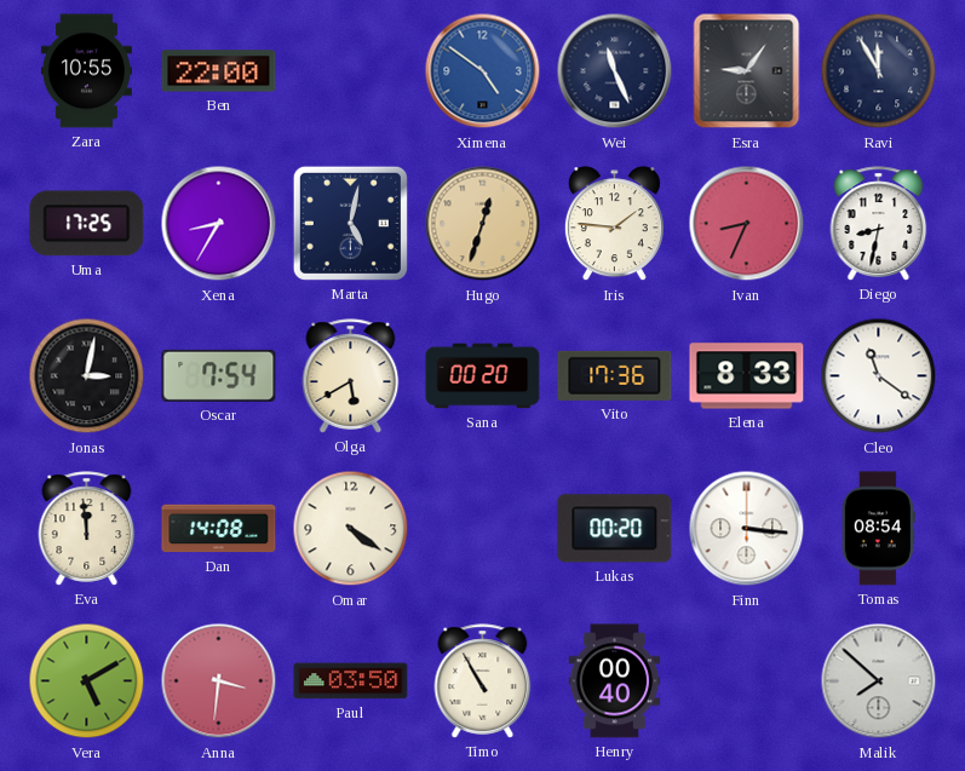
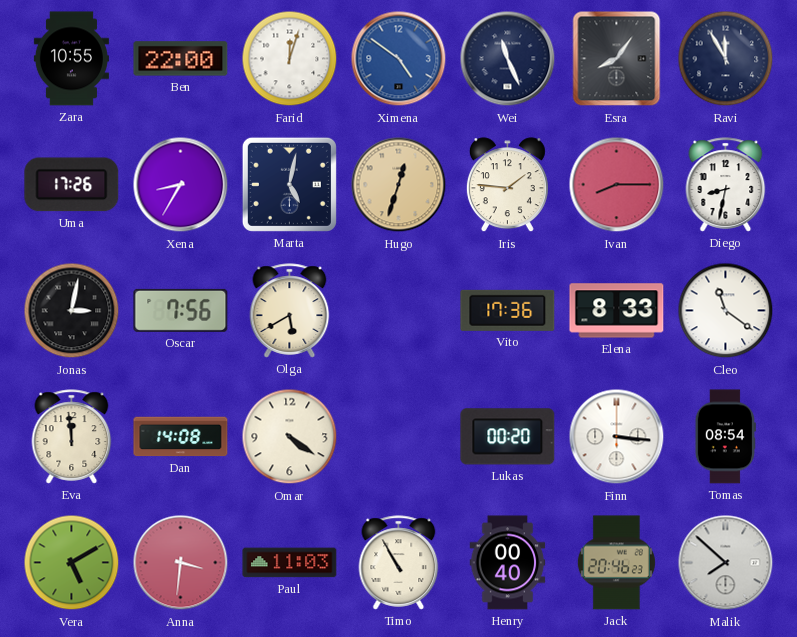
Farid: none -> 12:03 (290, 59)
Esra: 9:06 -> 8:06 (617, 59)
Uma: 17:25 -> 17:26 (72, 185)
Ivan: 8:34 -> 8:15 (617, 185)
Oscar: 7:54 -> 7:56 (181, 310)
Sana: 00:20 -> none (483, 376)
Paul: 03:50 -> 11:03 (290, 563)
Jack: none -> 20:46 (616, 563)
